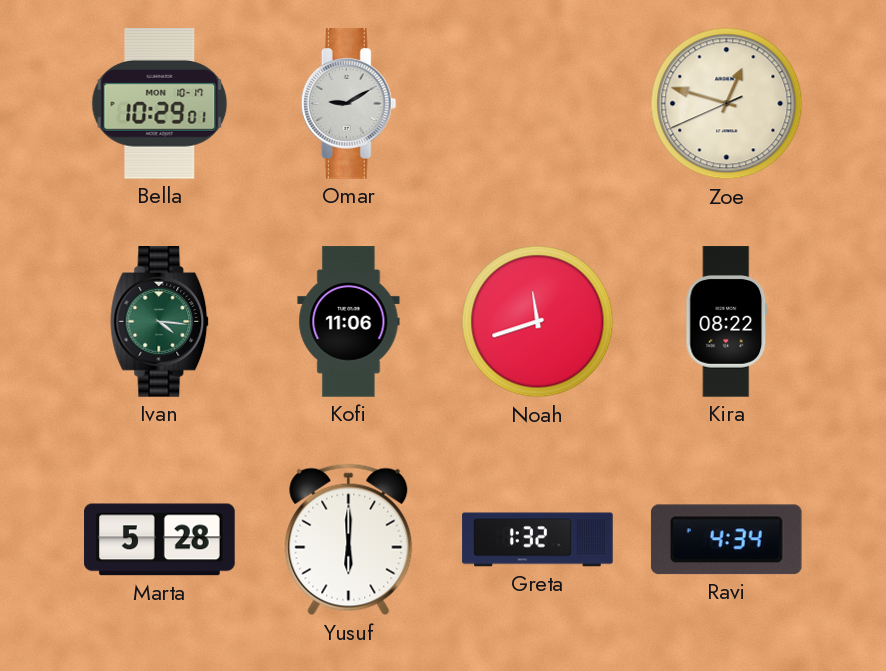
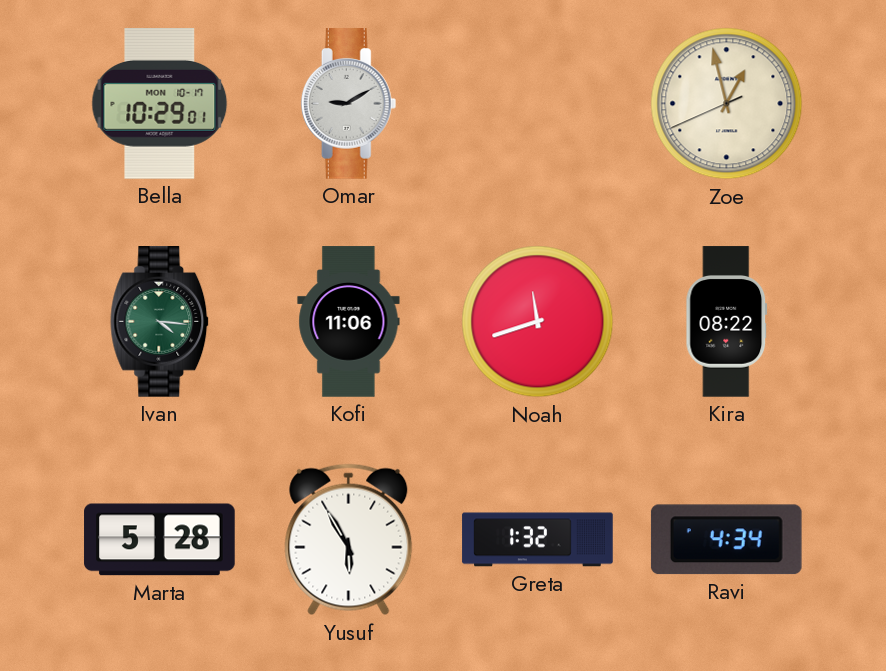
Zoe: 12:47 -> 12:57 (727, 104)
Yusuf: 6:00 -> 5:55 (349, 540)
